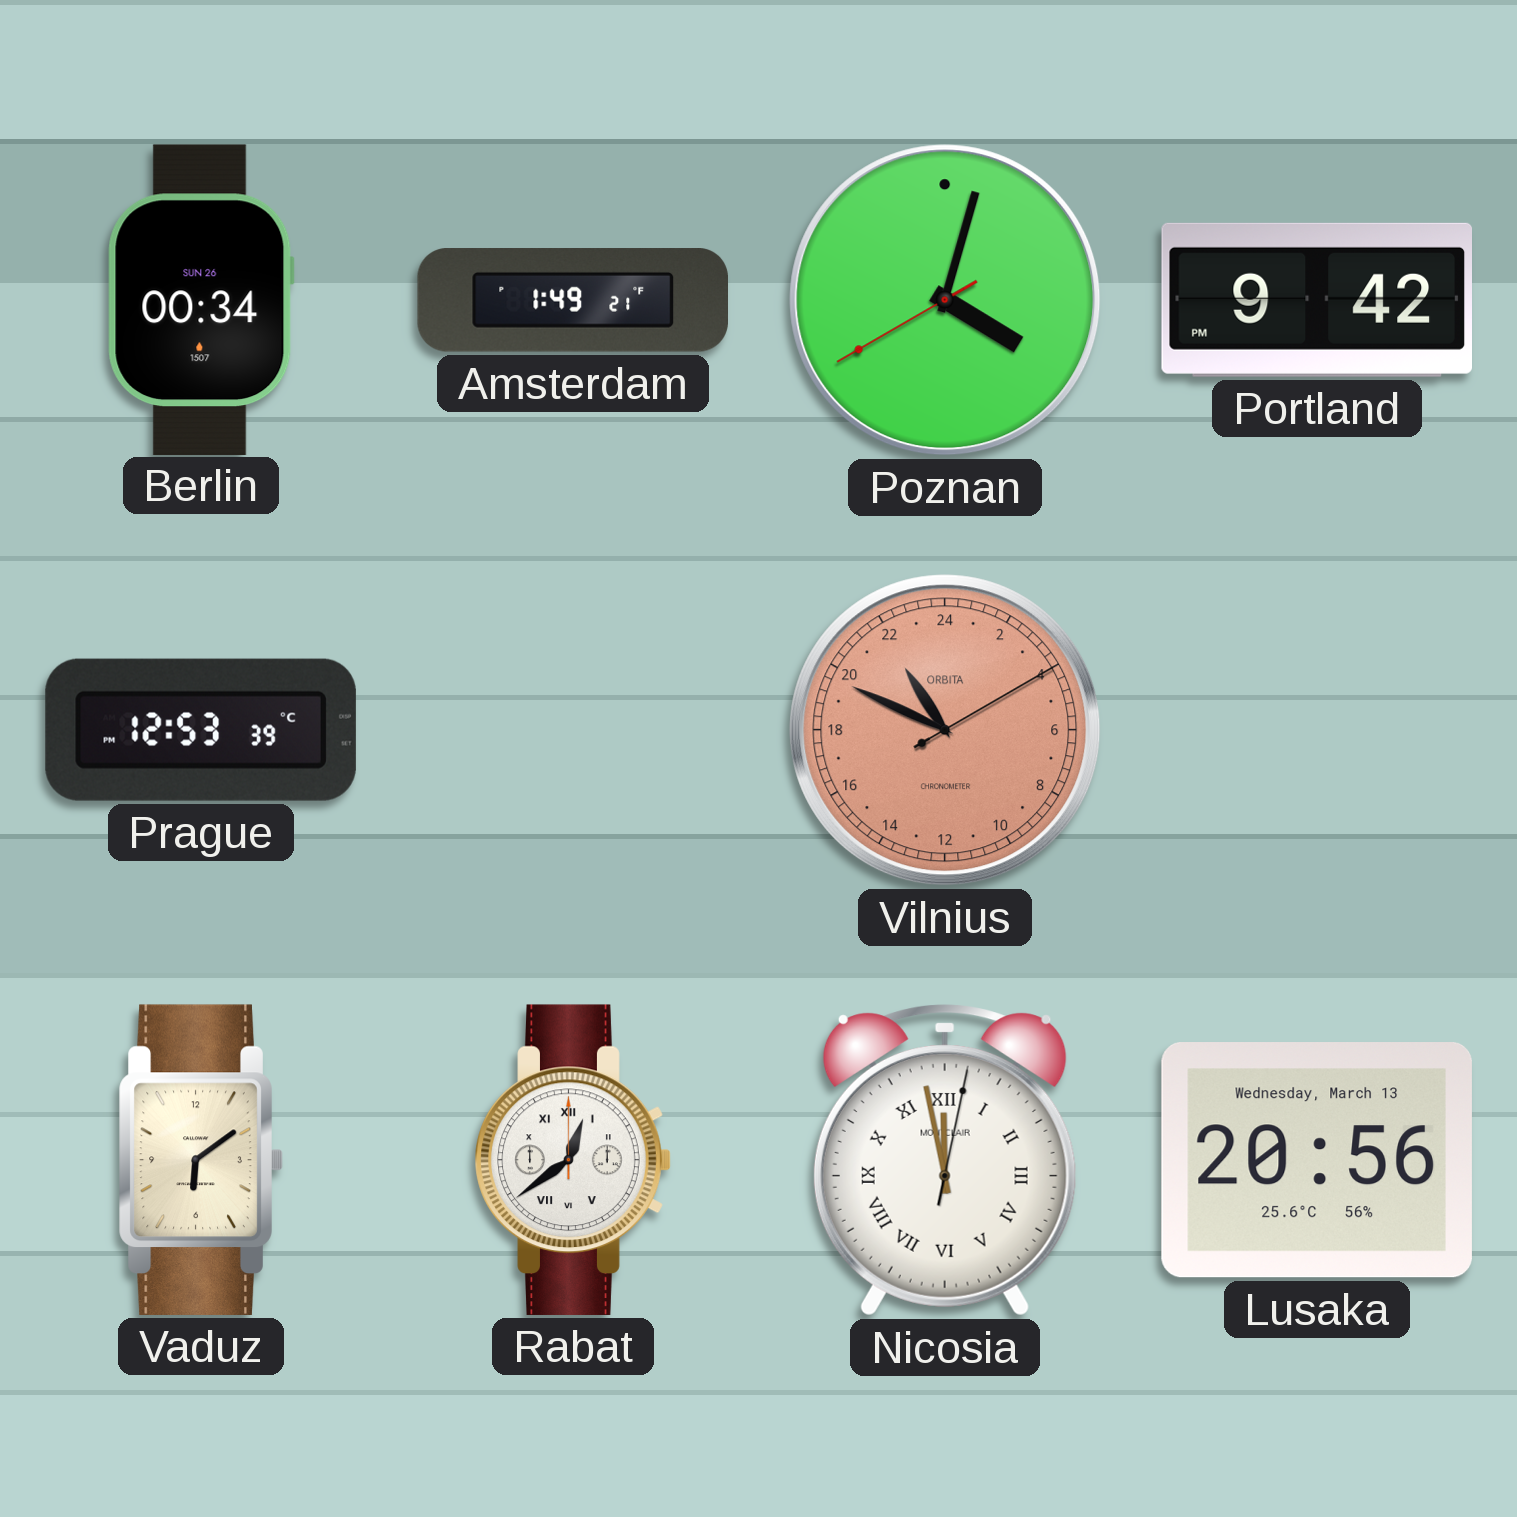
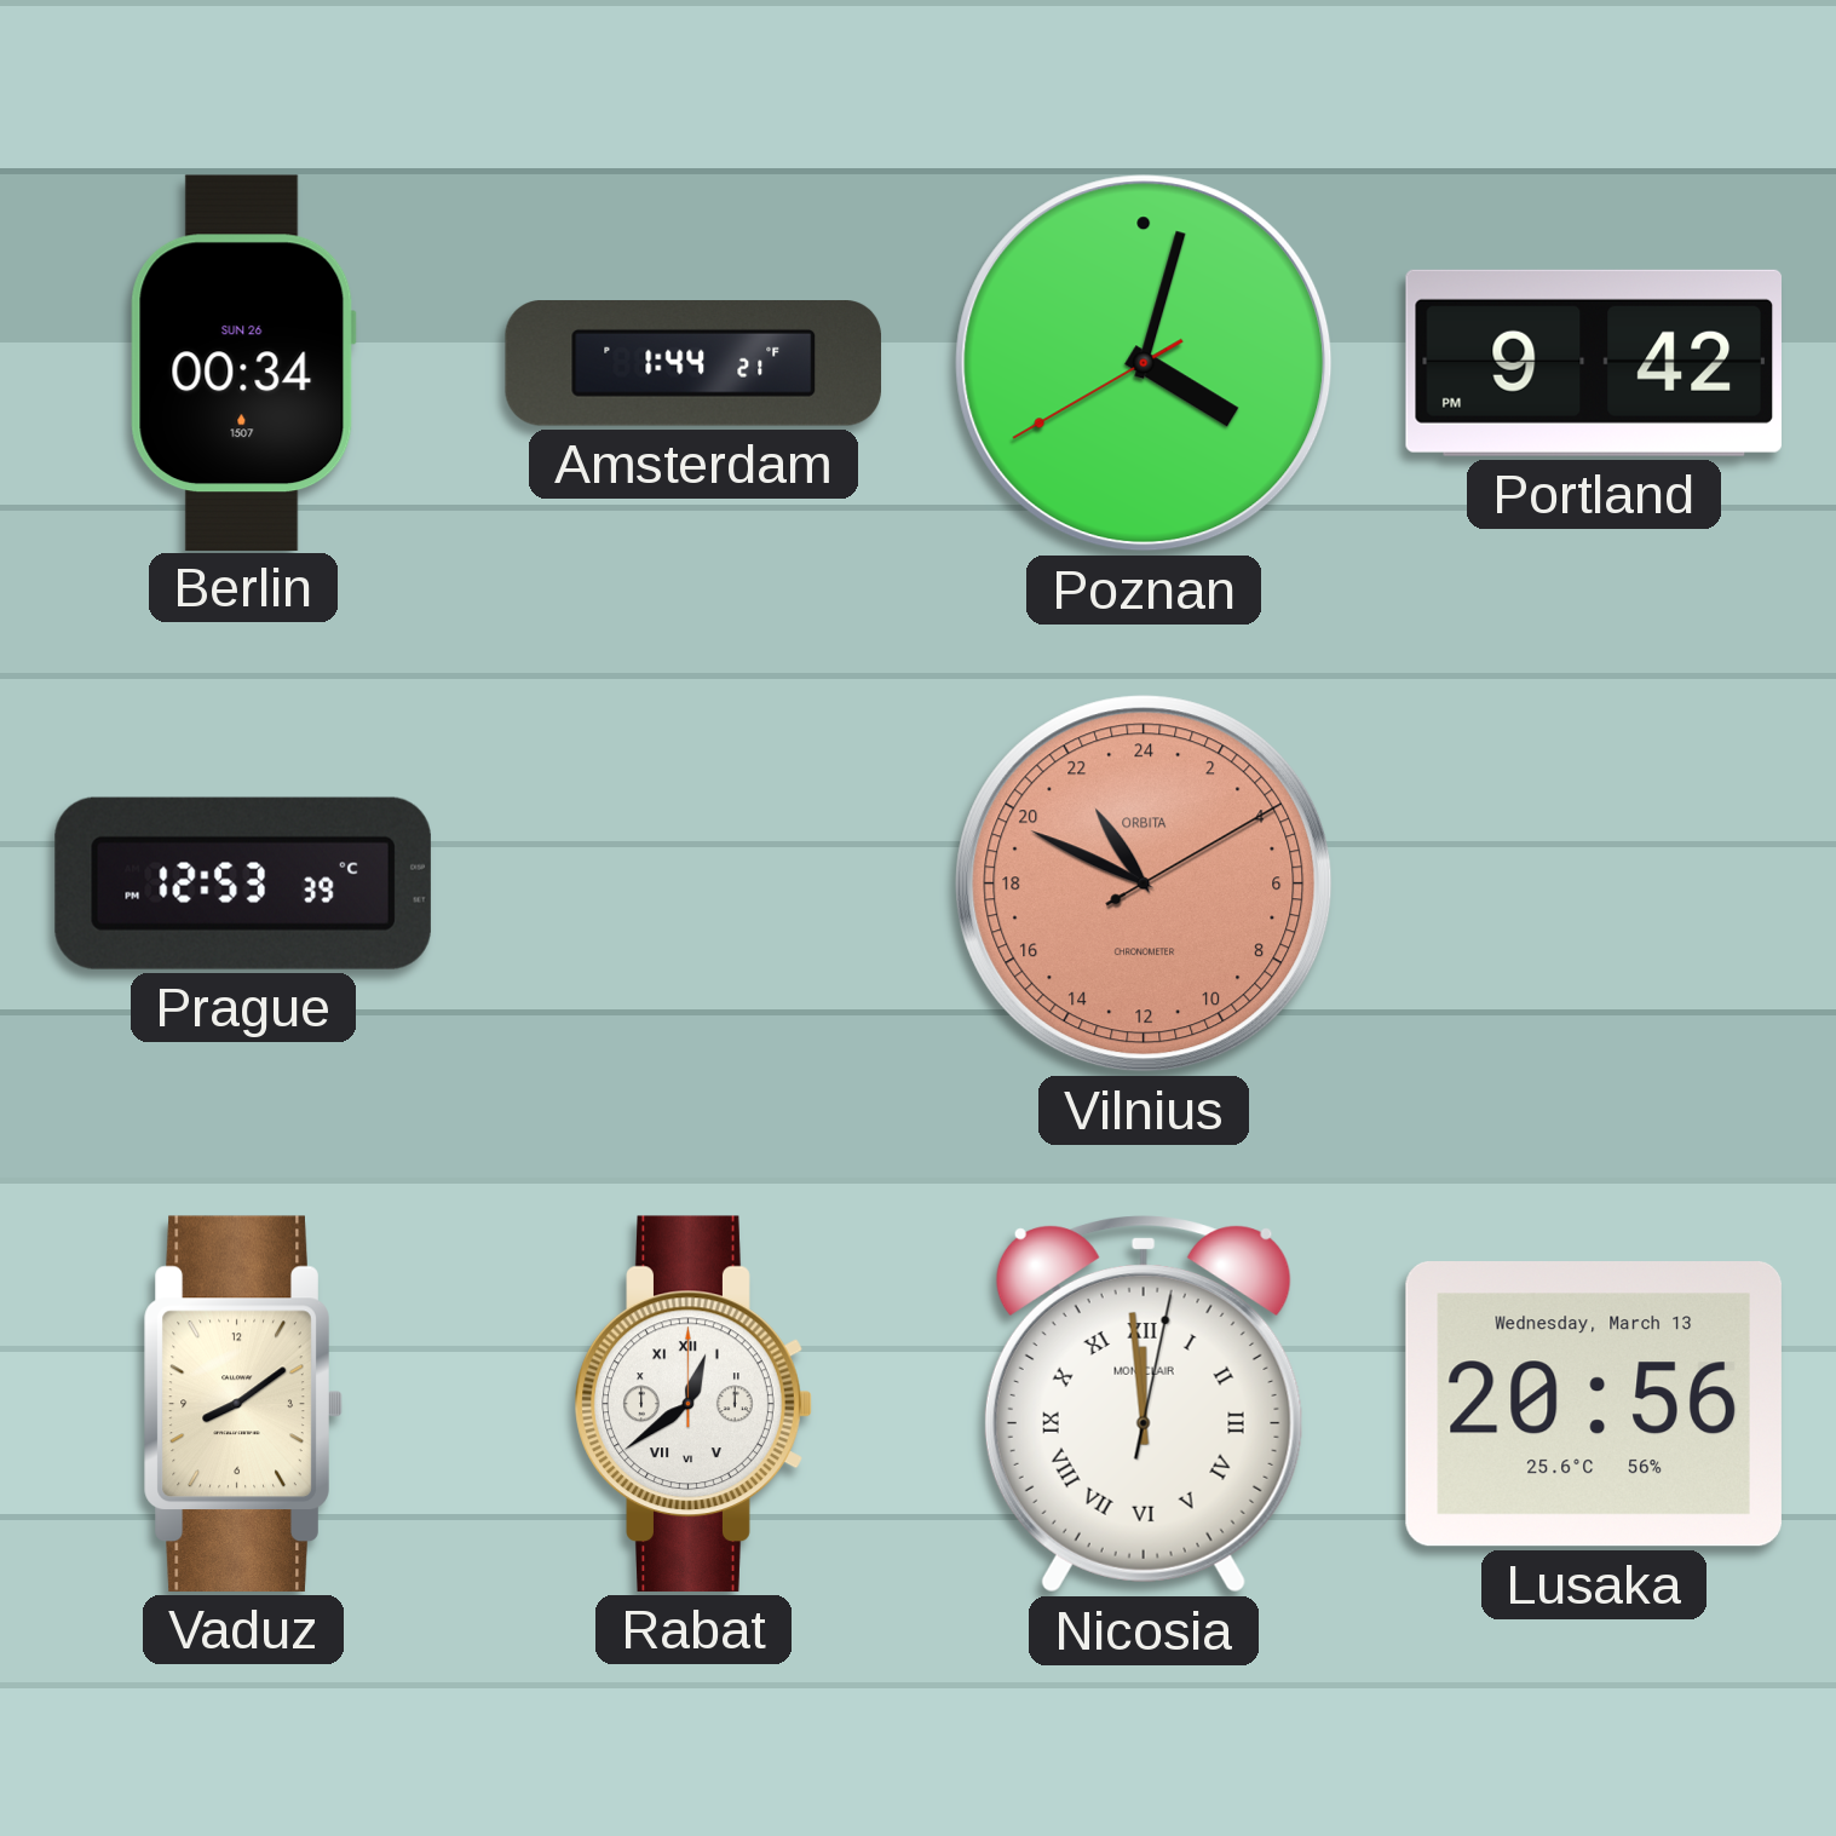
Amsterdam: 1:49 -> 1:44 (692, 364)
Vaduz: 6:09 -> 8:09 (243, 1404)
Nicosia: 11:58 -> 11:59 (1144, 1404)
